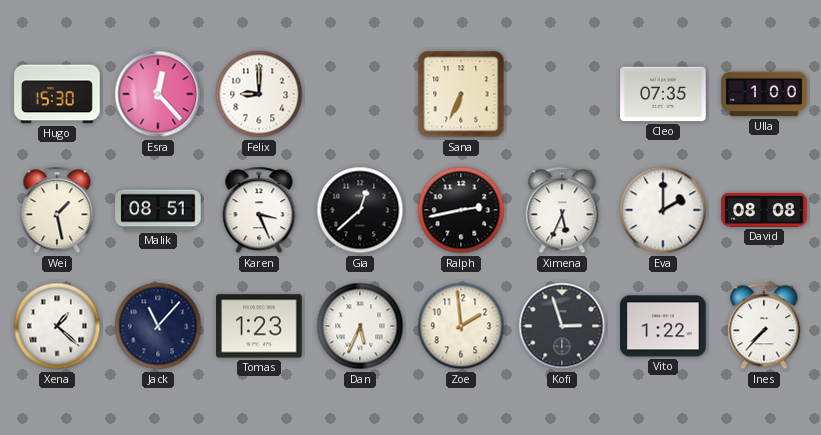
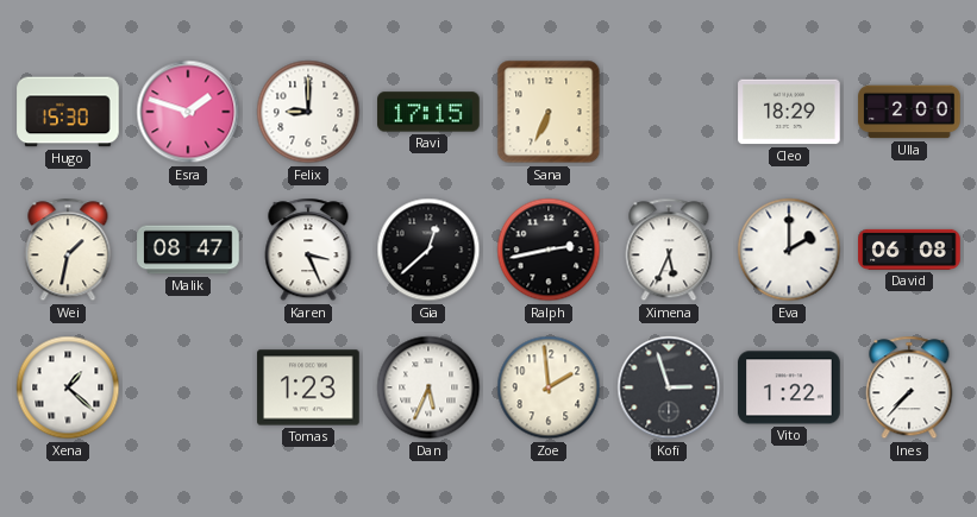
Esra: 12:23 -> 1:48 (188, 112)
Ravi: none -> 17:15 (428, 112)
Cleo: 07:35 -> 18:29 (789, 112)
Ulla: 1:00 -> 2:00 (909, 112)
Wei: 1:28 -> 1:32 (68, 250)
Malik: 08:51 -> 08:47 (188, 250)
David: 08:08 -> 06:08 (909, 250)
Jack: 11:07 -> none (158, 326)
